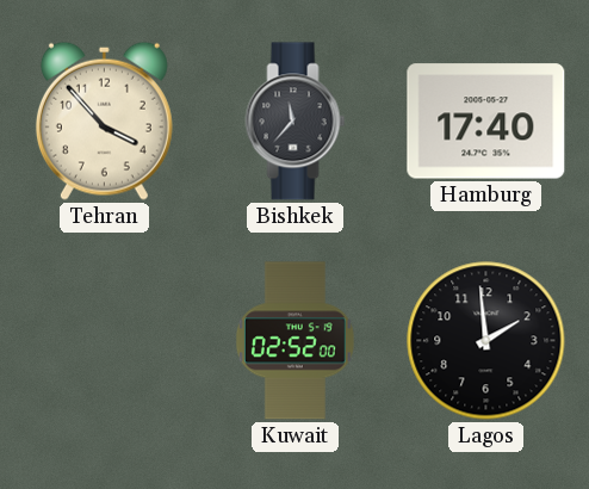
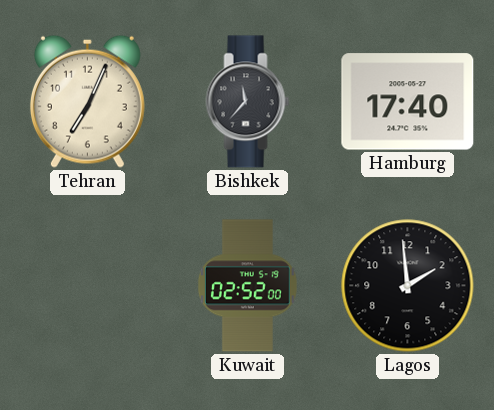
Tehran: 3:53 -> 7:04 (87, 101)
